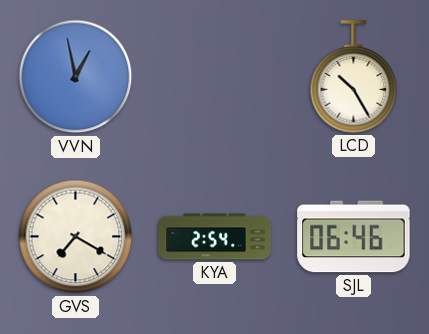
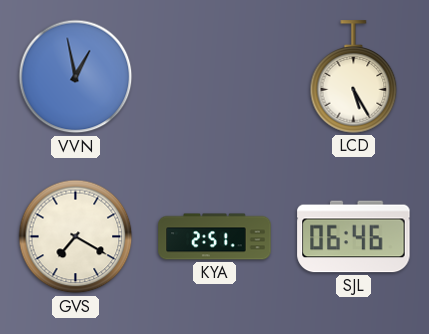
LCD: 10:25 -> 5:25 (354, 77)
KYA: 2:54 -> 2:51 (215, 237)
